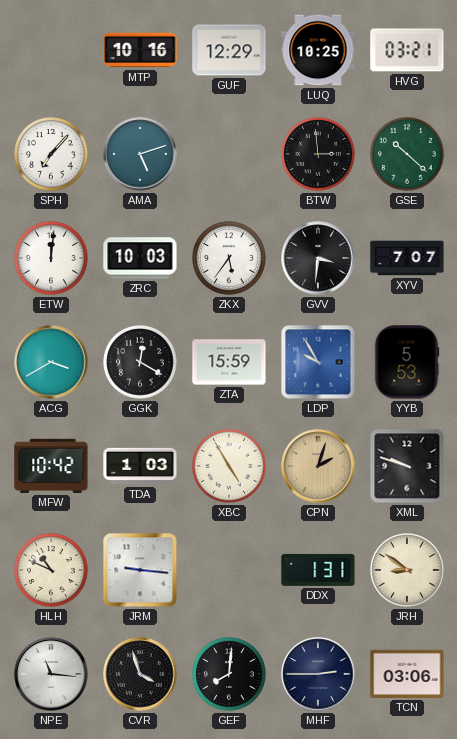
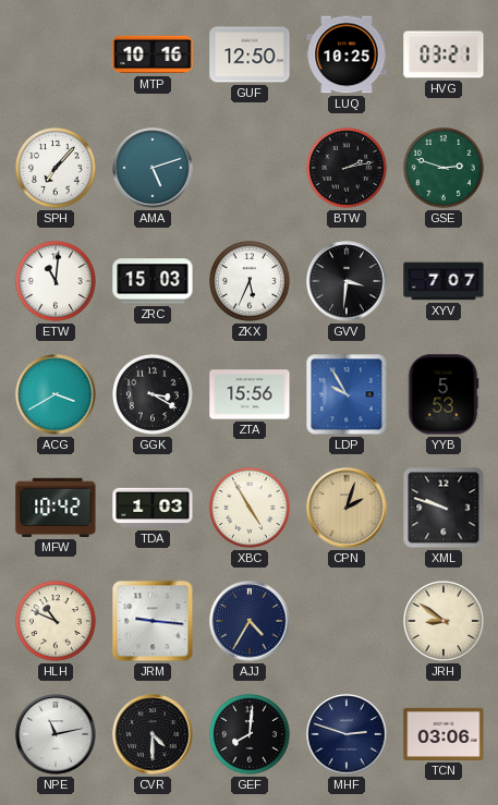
GUF: 12:29 -> 12:50 (250, 54)
BTW: 2:59 -> 2:13 (348, 169)
GSE: 10:22 -> 2:48 (445, 169)
ETW: 12:01 -> 11:01 (57, 282)
ZRC: 10:03 -> 15:03 (153, 281)
ZKX: 5:36 -> 5:34 (251, 282)
GGK: 12:20 -> 3:20 (154, 395)
ZTA: 15:59 -> 15:56 (250, 394)
AJJ: none -> 4:35 (250, 621)
DDX: 1:31 -> none (318, 570)
NPE: 11:16 -> 11:13 (56, 734)
CVR: 3:57 -> 4:30 (153, 734)
MHF: 2:45 -> 2:48 (347, 734)
